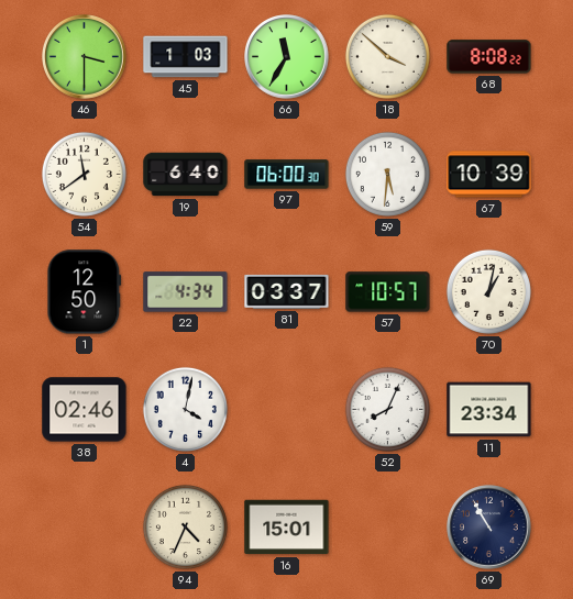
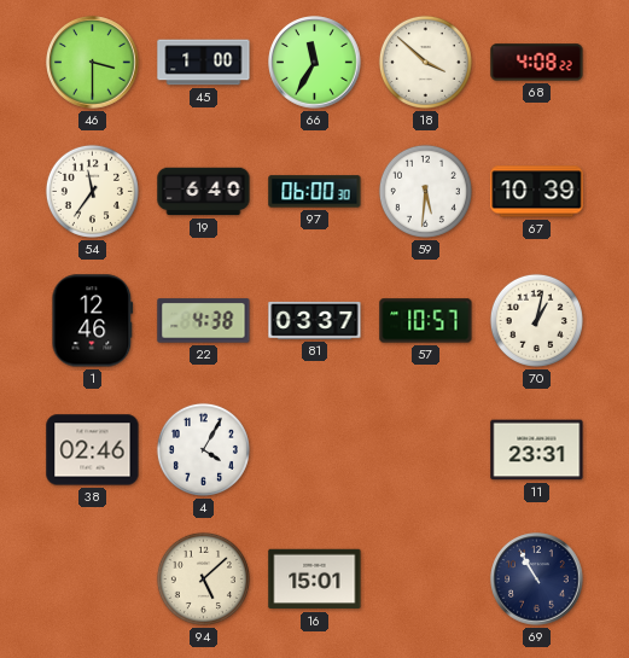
45: 1:03 -> 1:00 (204, 63)
68: 8:08 -> 4:08 (537, 63)
54: 11:39 -> 11:36 (92, 191)
1: 12:50 -> 12:46 (93, 321)
22: 4:34 -> 4:38 (204, 321)
4: 4:02 -> 4:05 (203, 449)
52: 8:04 -> none (387, 409)
11: 23:34 -> 23:31 (537, 450)
94: 4:34 -> 5:08 (203, 578)
